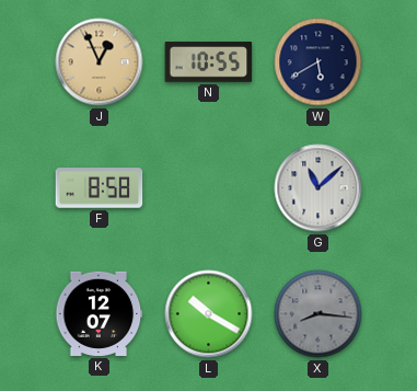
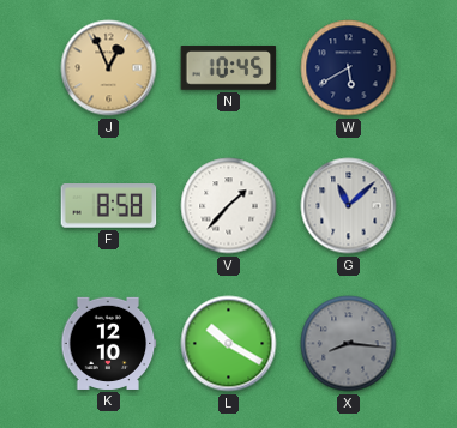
N: 10:55 -> 10:45 (229, 68)
V: none -> 1:37 (229, 206)
K: 12:07 -> 12:10 (109, 343)
